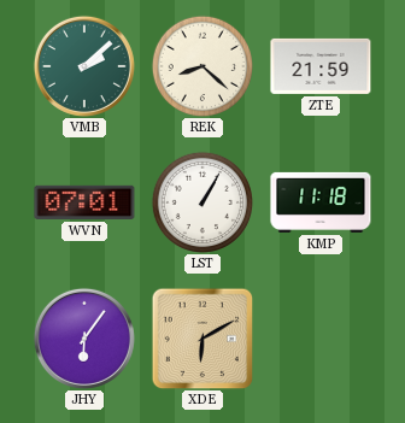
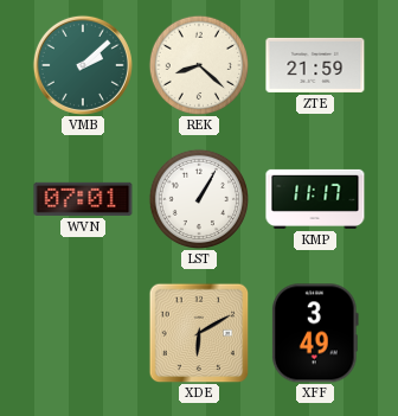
KMP: 11:18 -> 11:17 (315, 199)
JHY: 6:06 -> none (84, 339)
XFF: none -> 3:49 (315, 333)
